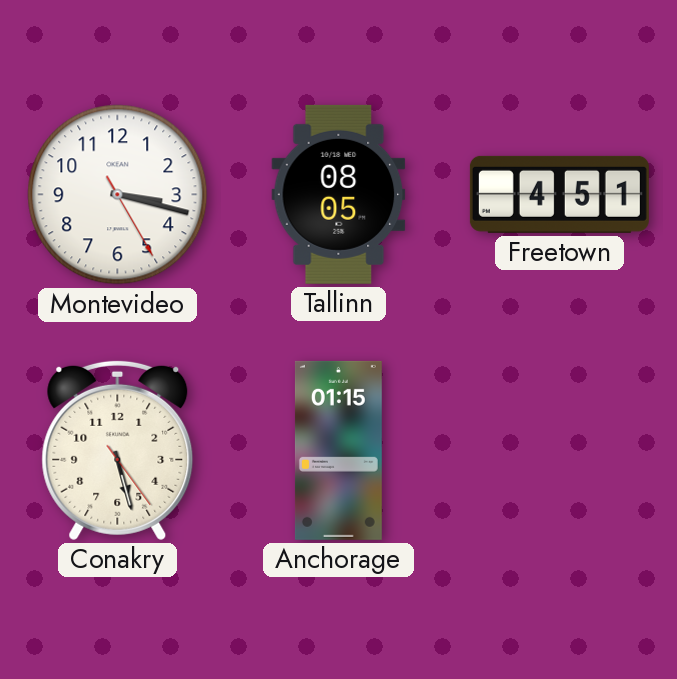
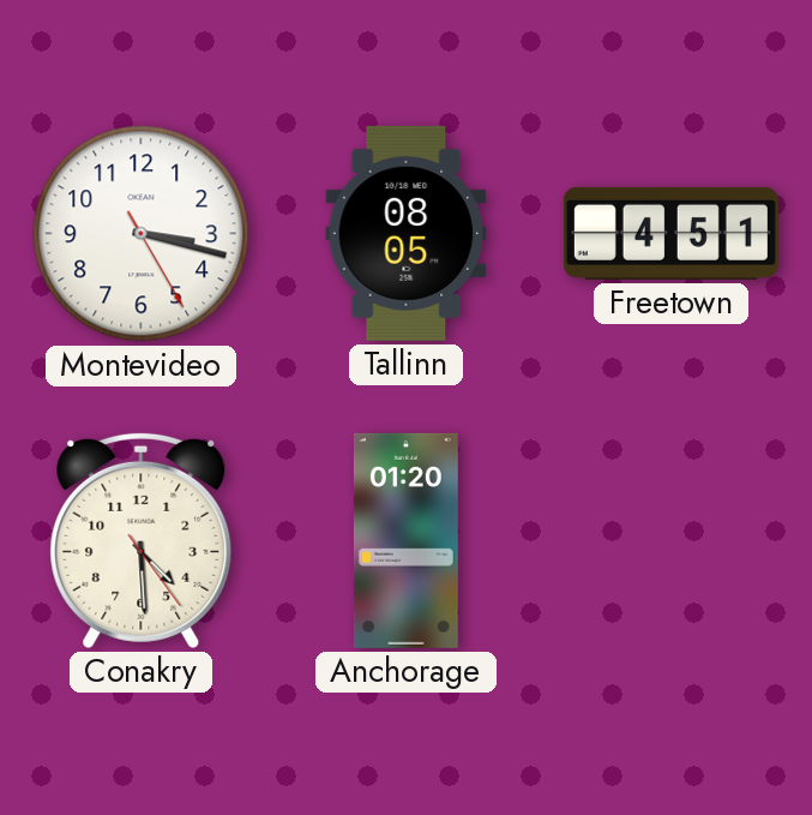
Conakry: 5:27 -> 4:29 (142, 540)
Anchorage: 01:15 -> 01:20 (405, 540)
